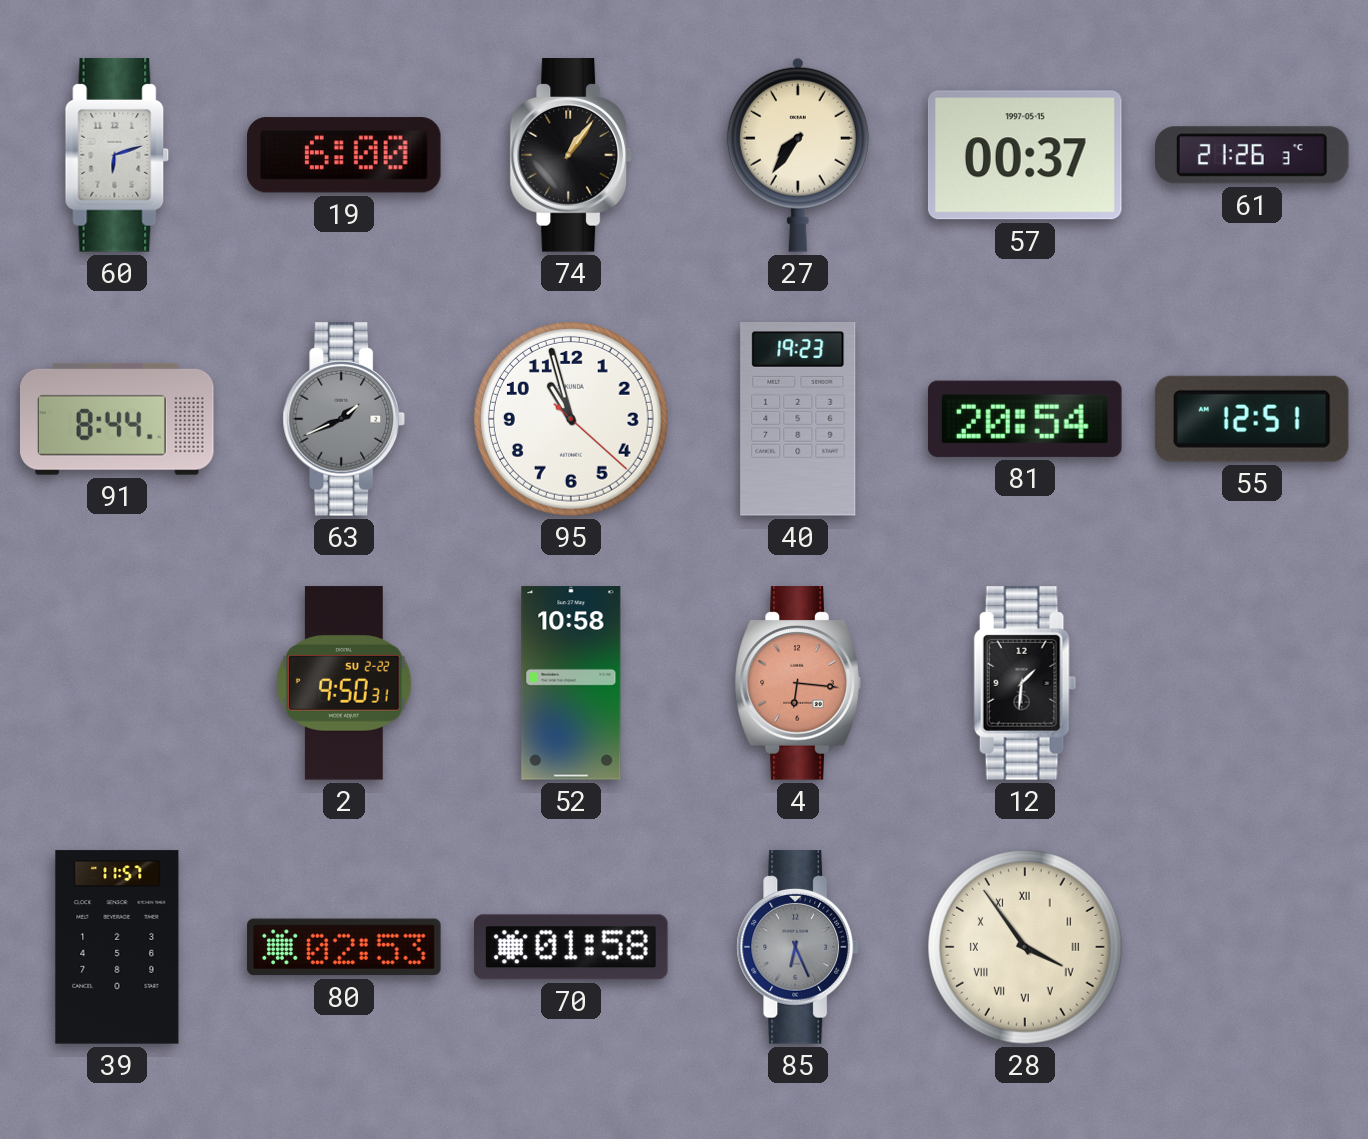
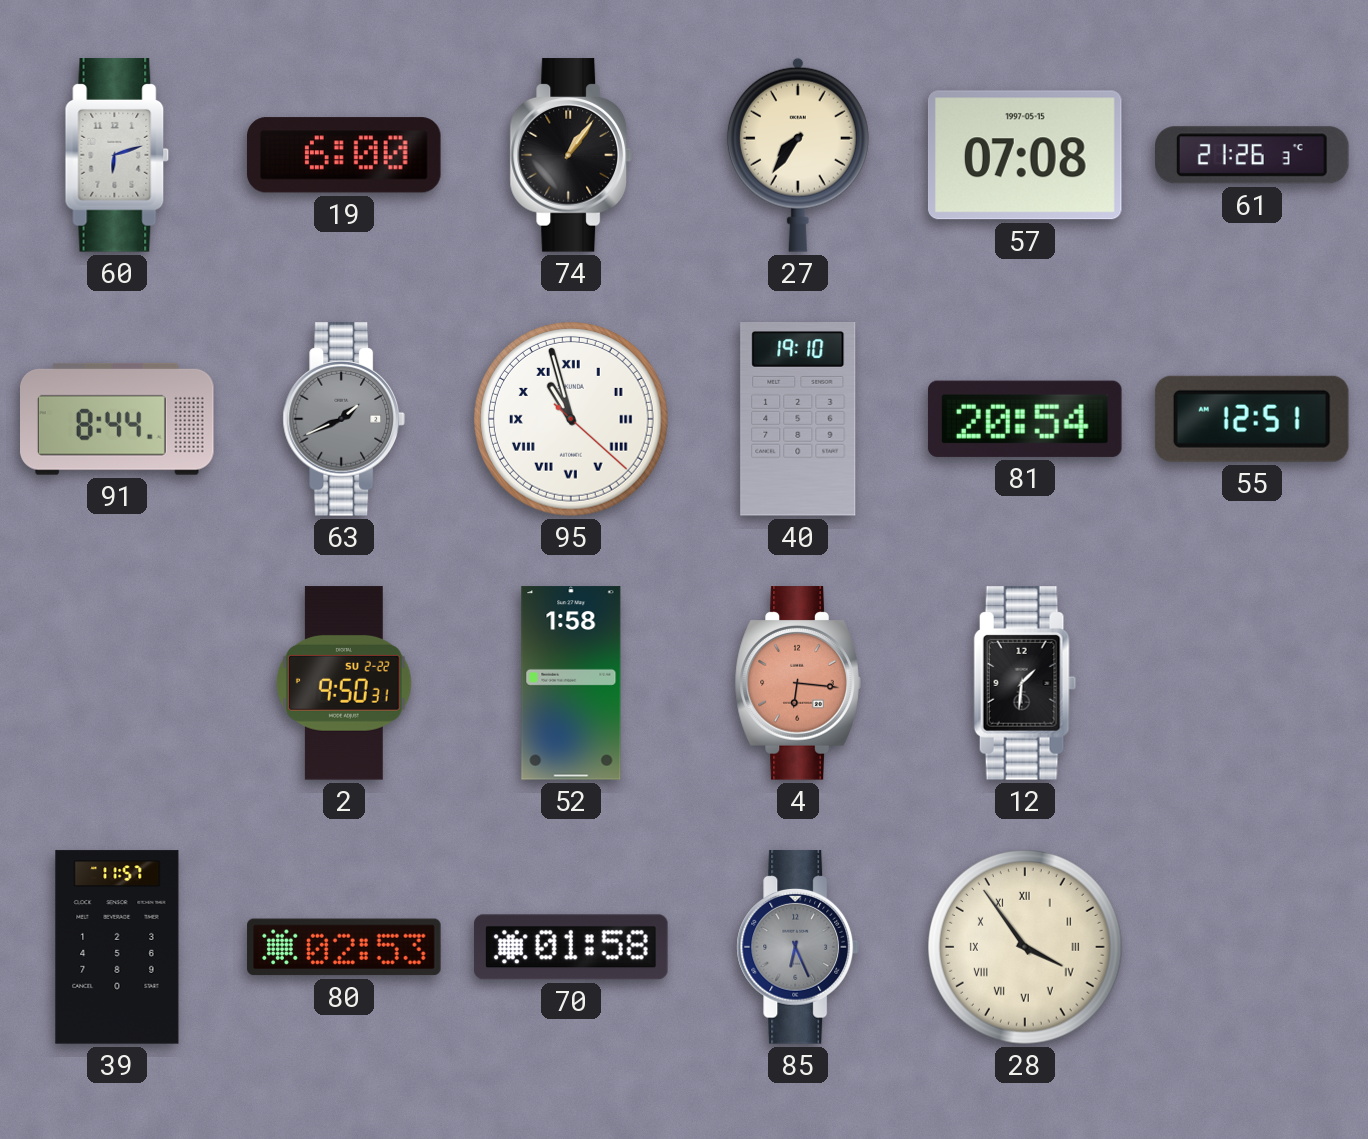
57: 00:37 -> 07:08 (1025, 155)
95 numerals: Arabic -> Roman (572, 420)
40: 19:23 -> 19:10 (798, 420)
52: 10:58 -> 1:58 (571, 683)
